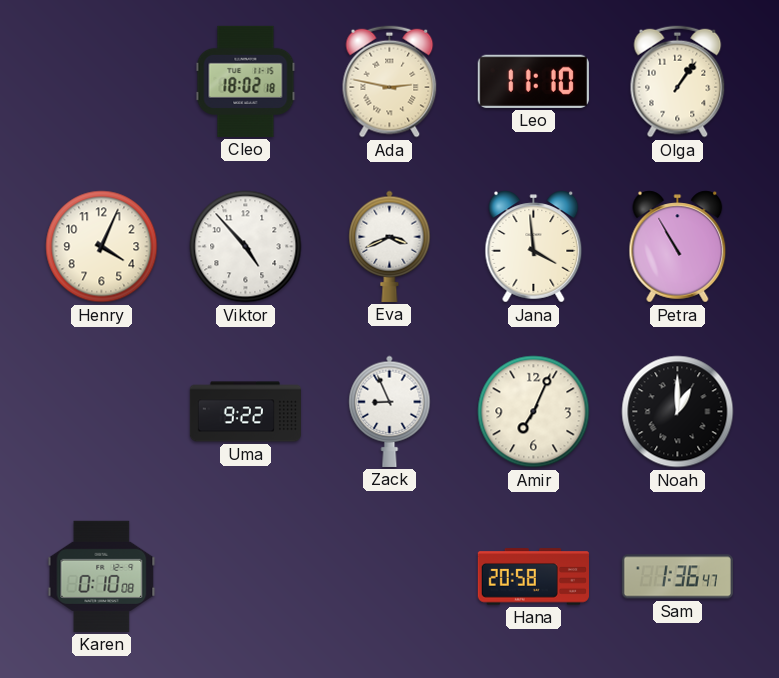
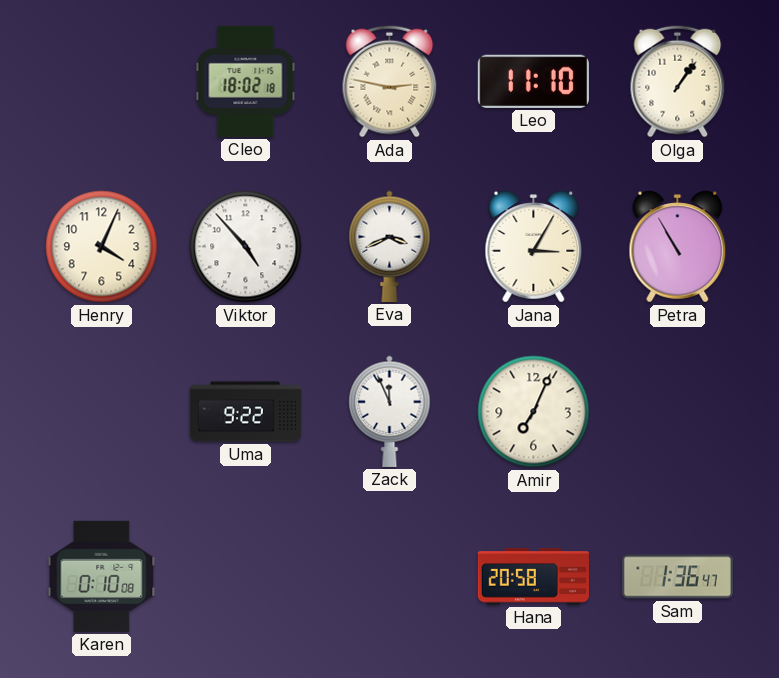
Jana: 3:59 -> 3:05 (534, 247)
Zack: 8:56 -> 11:56 (390, 411)
Noah: 1:00 -> none (678, 412)
